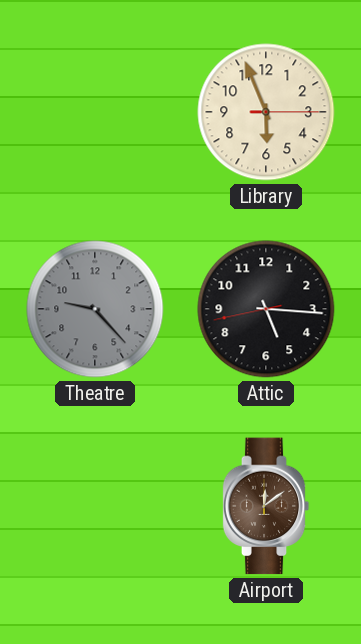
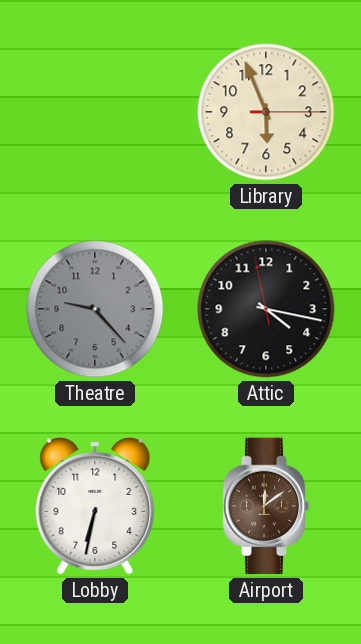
Attic: 5:15 -> 4:16 (266, 309)
Lobby: none -> 6:32 (95, 506)
